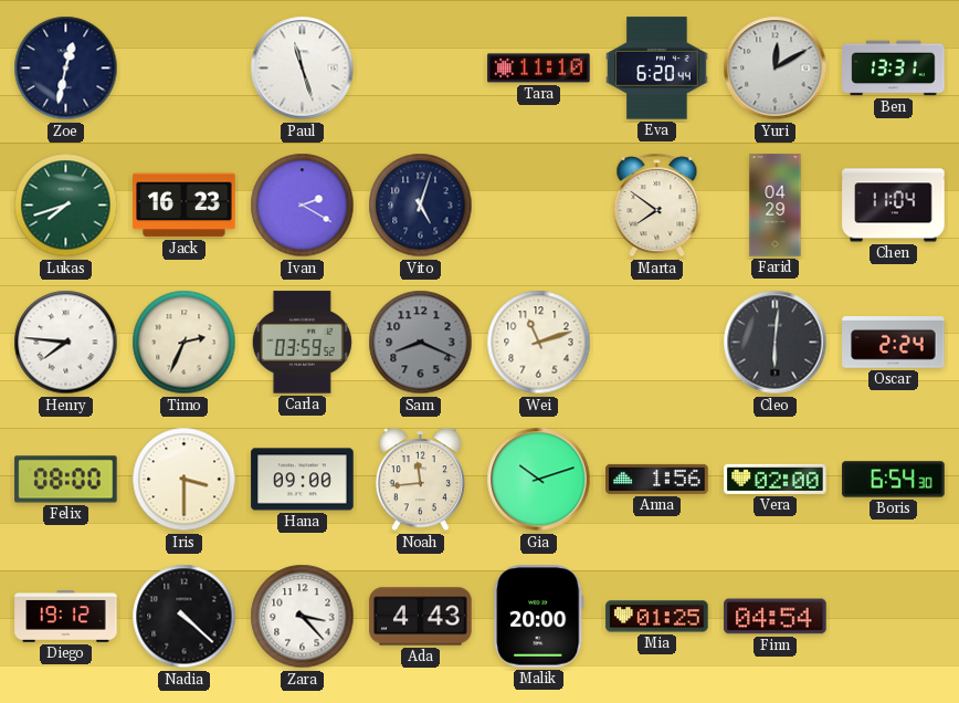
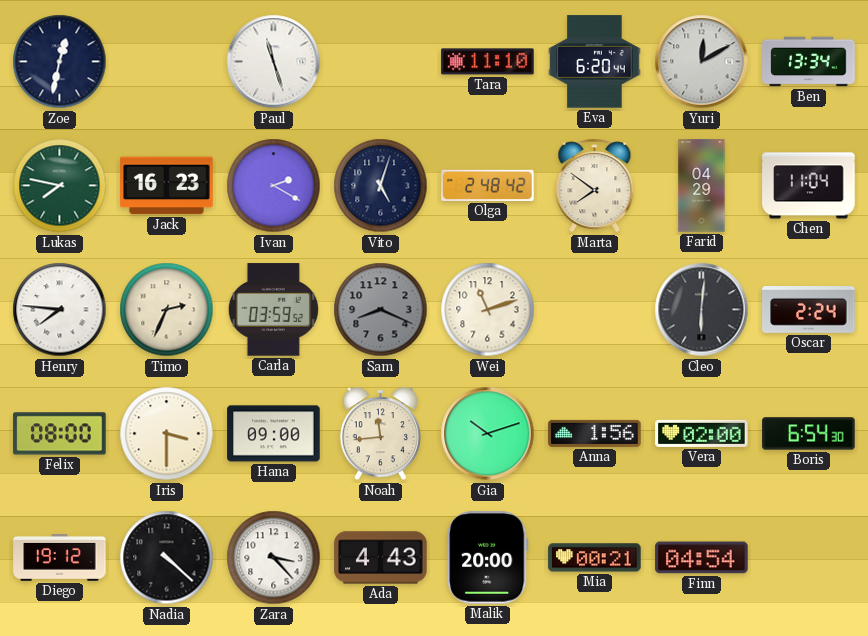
Ben: 13:31 -> 13:34 (809, 62)
Lukas: 7:42 -> 7:47 (60, 186)
Olga: none -> 2:48 (488, 185)
Mia: 01:25 -> 00:21 (595, 558)
